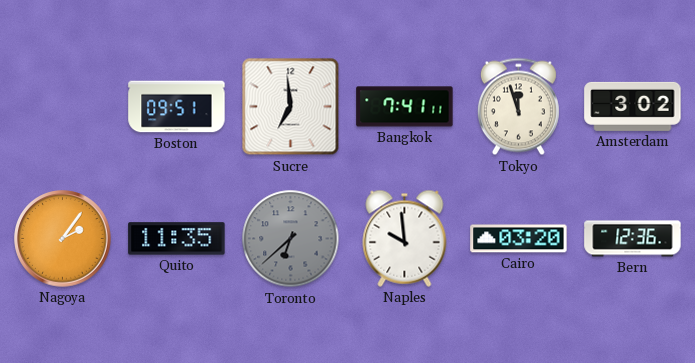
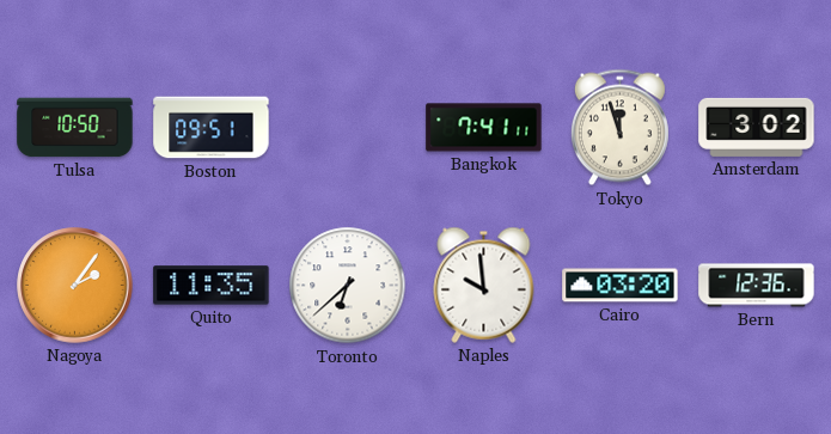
Tulsa: none -> 10:50 (75, 128)
Sucre: 6:59 -> none (291, 107)
Toronto dial: grey -> white (348, 286)
